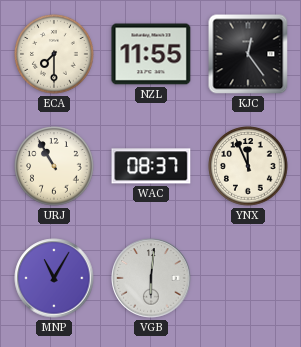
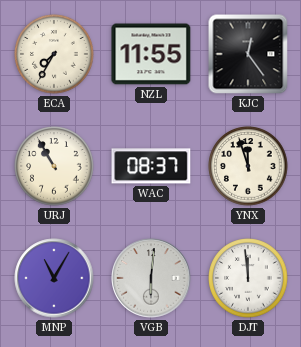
ECA: 7:30 -> 7:35 (54, 54)
YNX: 11:56 -> 11:57 (248, 166)
DJT: none -> 11:59 (248, 278)
